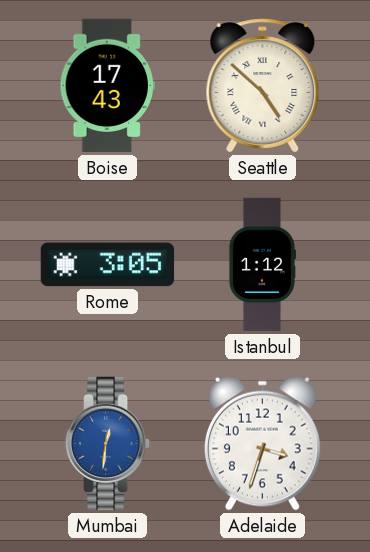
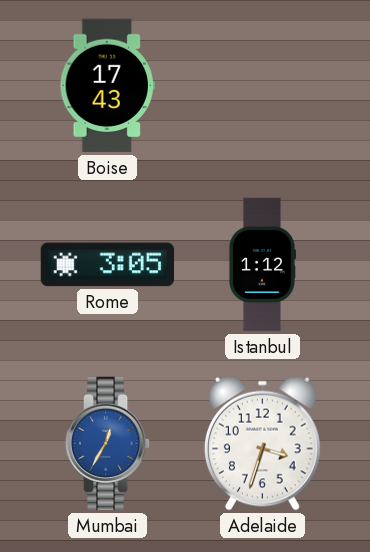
Seattle: 4:52 -> none (263, 86)
Mumbai: 12:31 -> 12:35 (108, 444)
